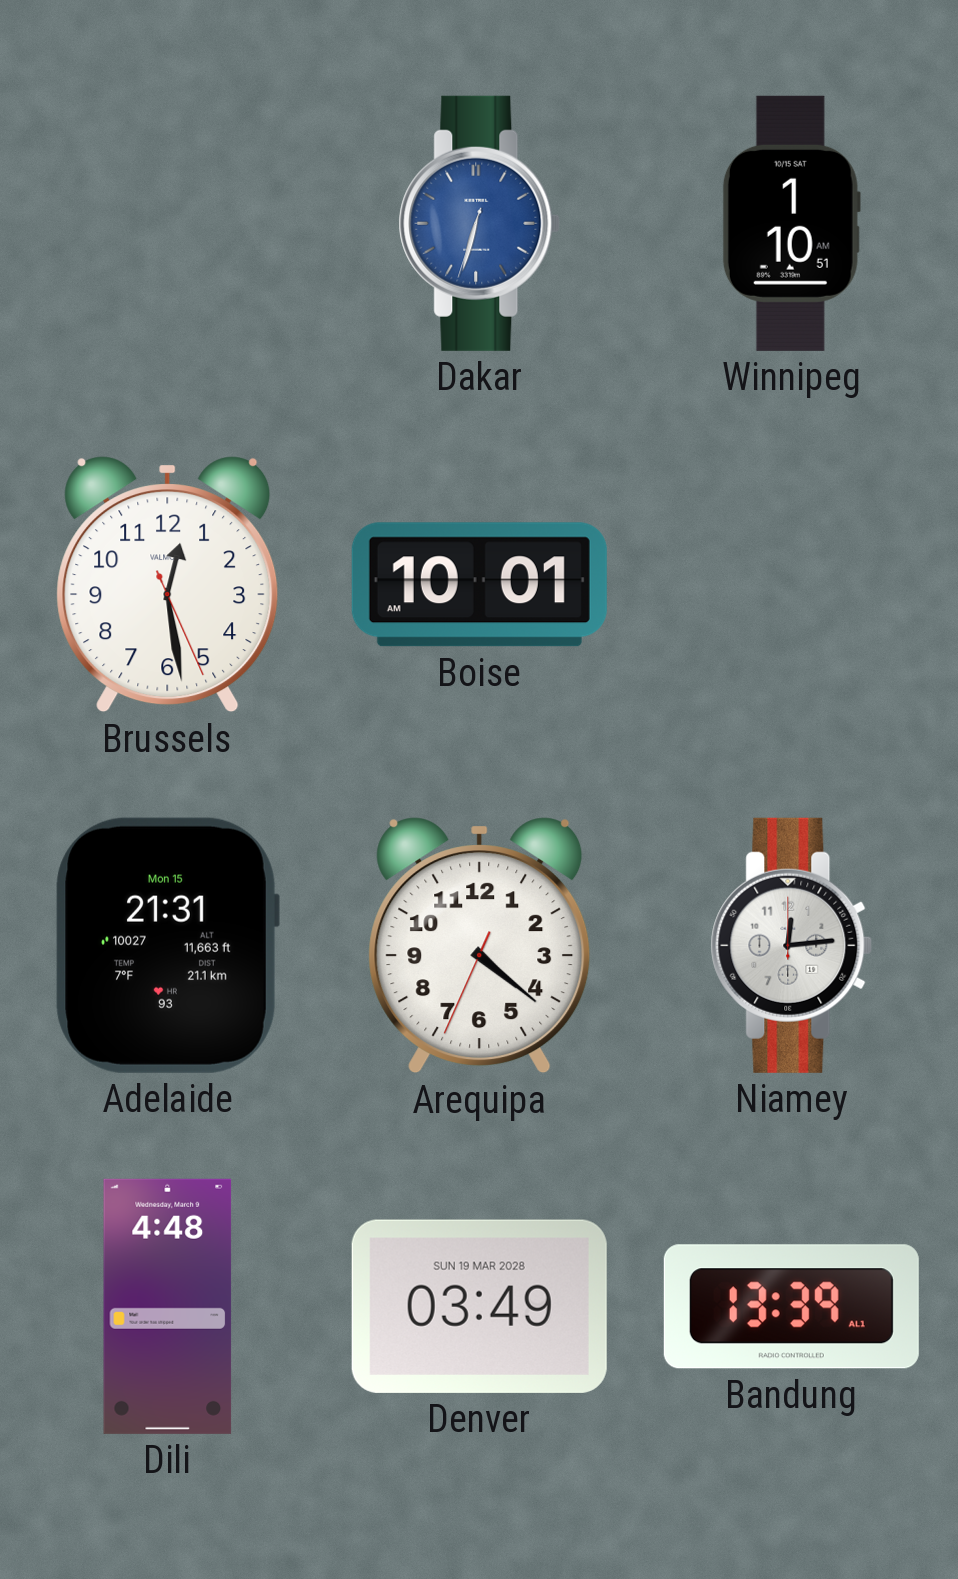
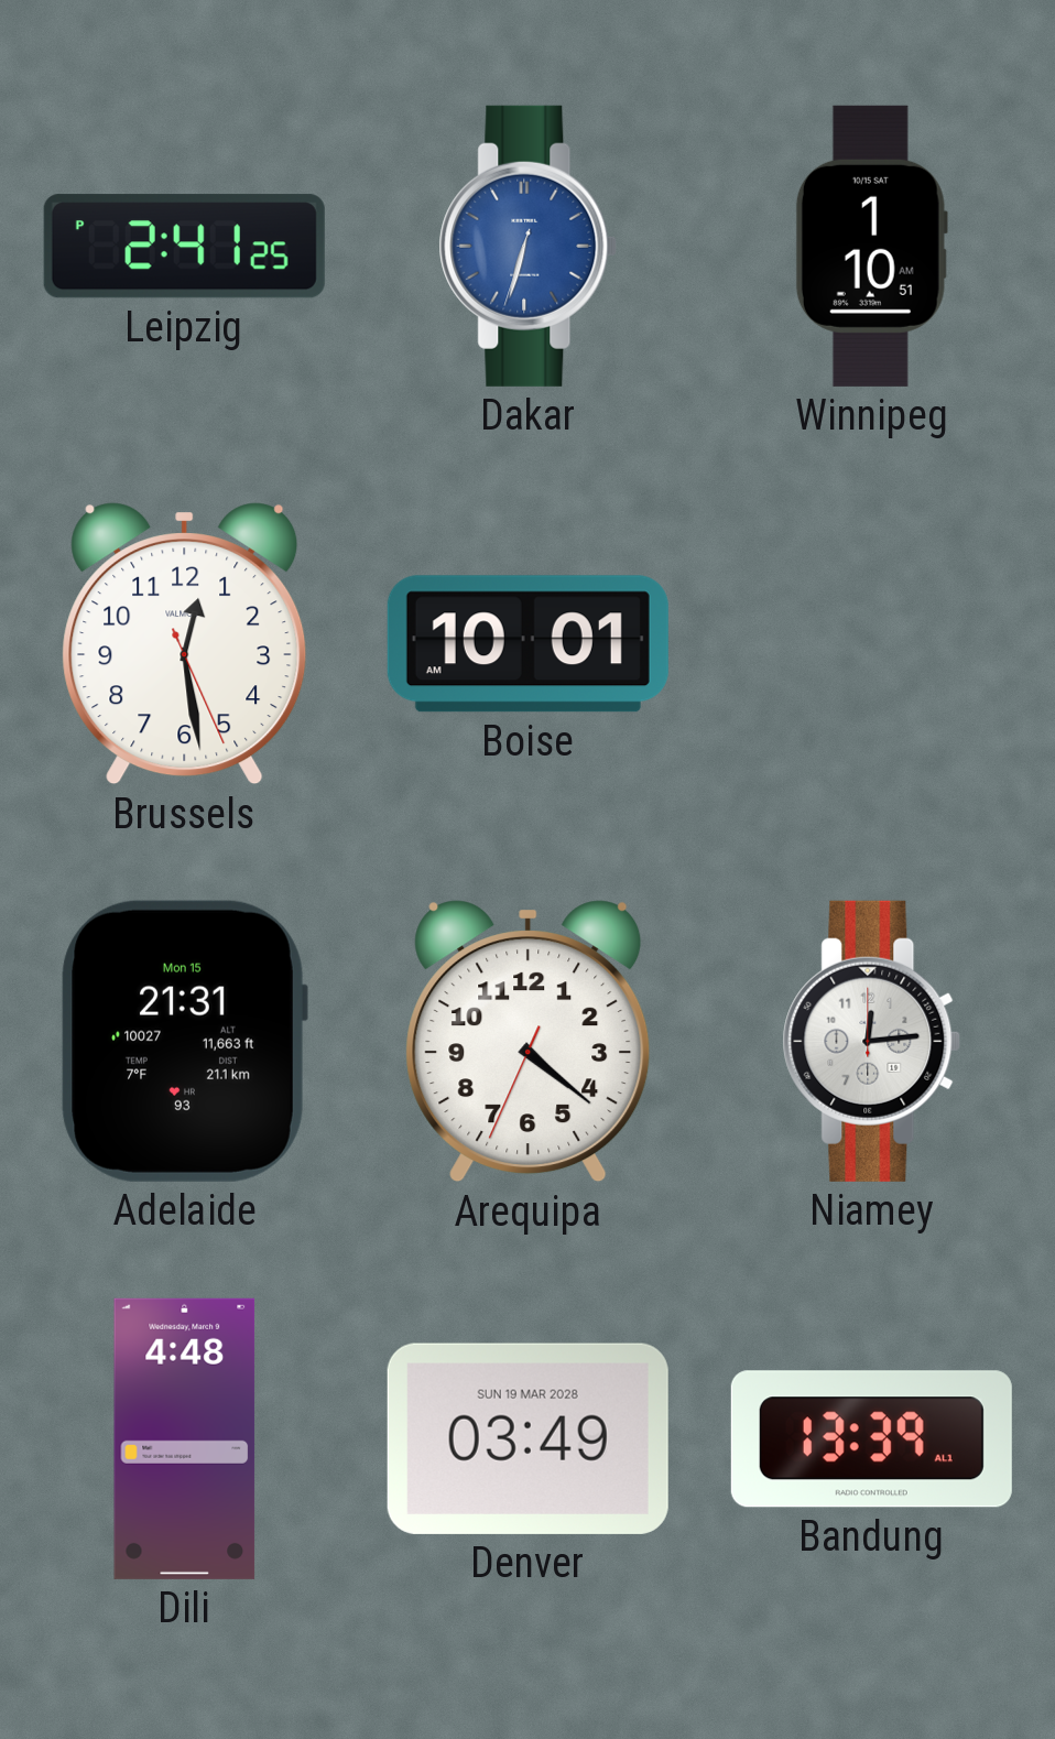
Leipzig: none -> 2:41 (184, 247)
